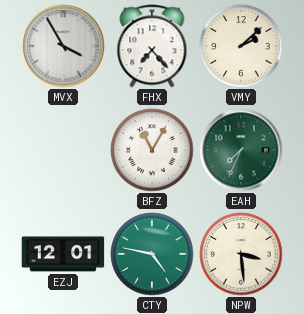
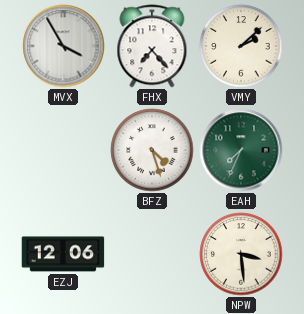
BFZ: 11:05 -> 4:27 (152, 150)
EZJ: 12:01 -> 12:06 (63, 254)
CTY: 4:47 -> none (152, 254)
